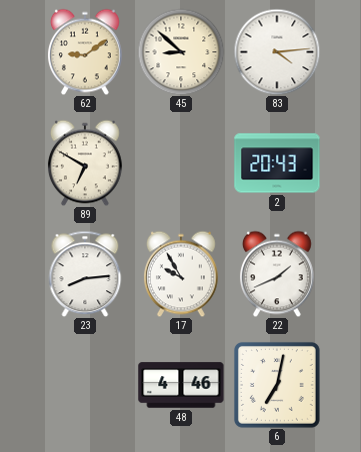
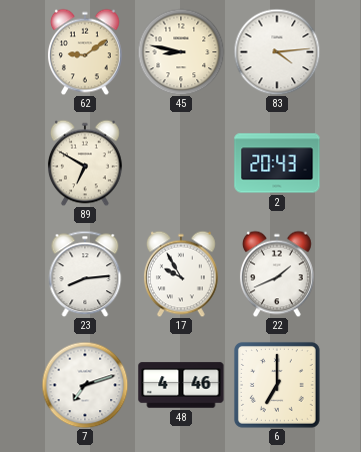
45: 8:52 -> 8:47 (181, 52)
7: none -> 7:12 (85, 385)
6: 7:02 -> 7:00 (277, 385)
